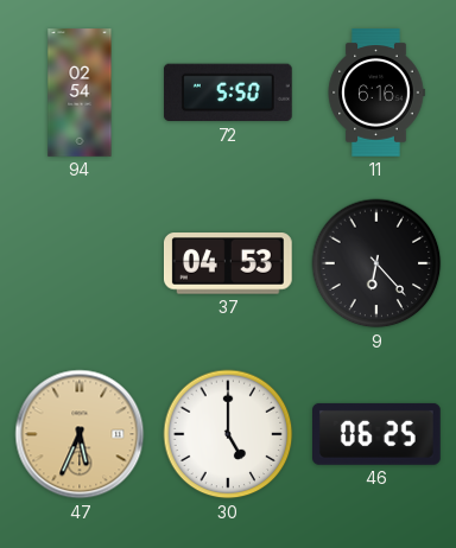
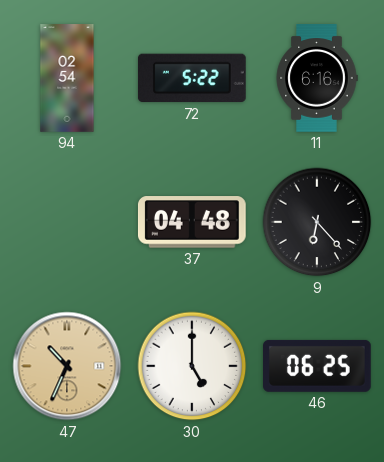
72: 5:50 -> 5:22 (192, 78)
37: 04:53 -> 04:48 (192, 222)
47: 5:34 -> 10:34 (67, 366)
